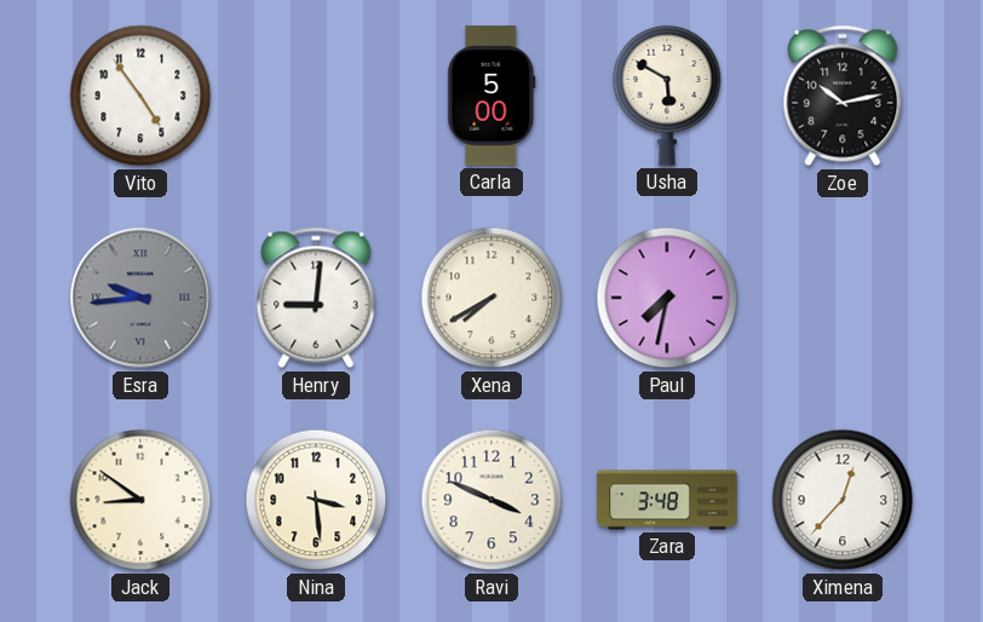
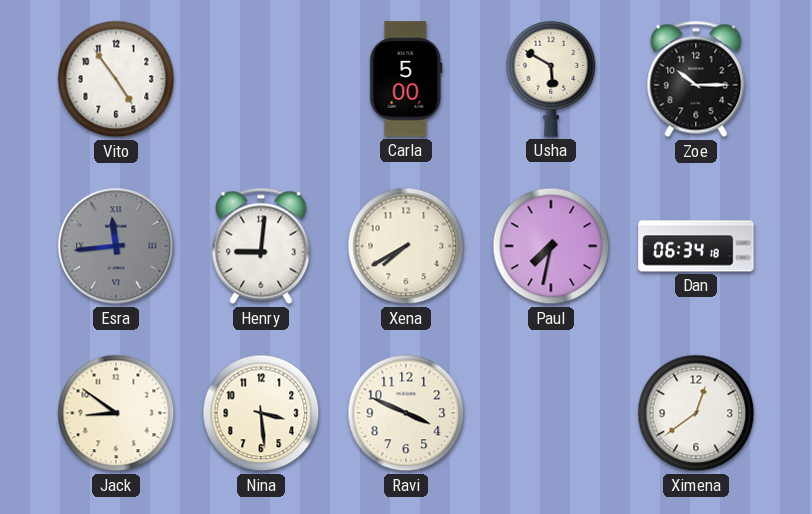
Zoe: 10:13 -> 10:15 (696, 79)
Esra: 9:44 -> 11:44 (116, 246)
Dan: none -> 06:34 (696, 246)
Zara: 3:48 -> none (667, 500)
Ximena: 12:37 -> 12:39 (696, 413)
